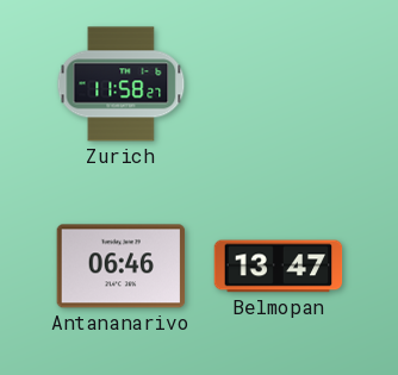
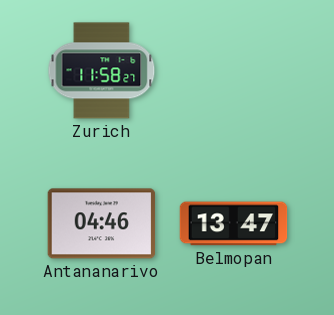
Antananarivo: 06:46 -> 04:46 (102, 224)
